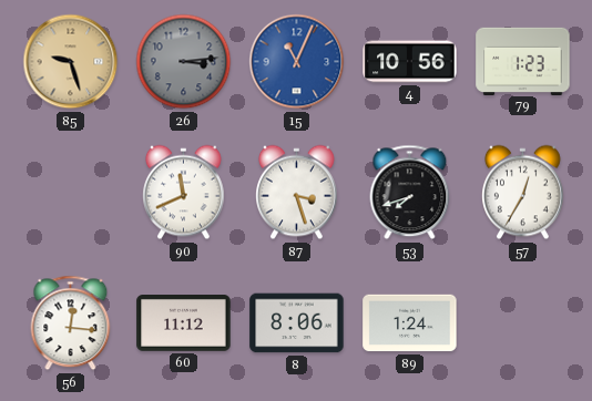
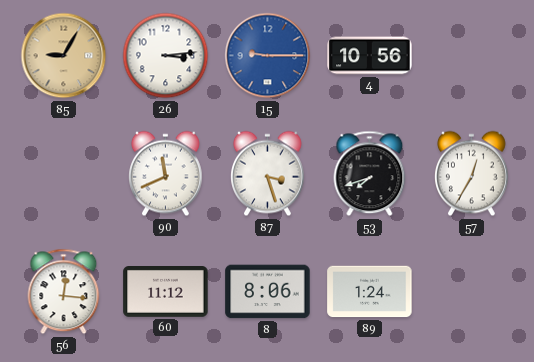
85: 9:27 -> 9:05 (64, 56)
26 dial: grey -> white (166, 56)
15: 11:04 -> 9:15 (268, 56)
79: 1:23 -> none (523, 61)
